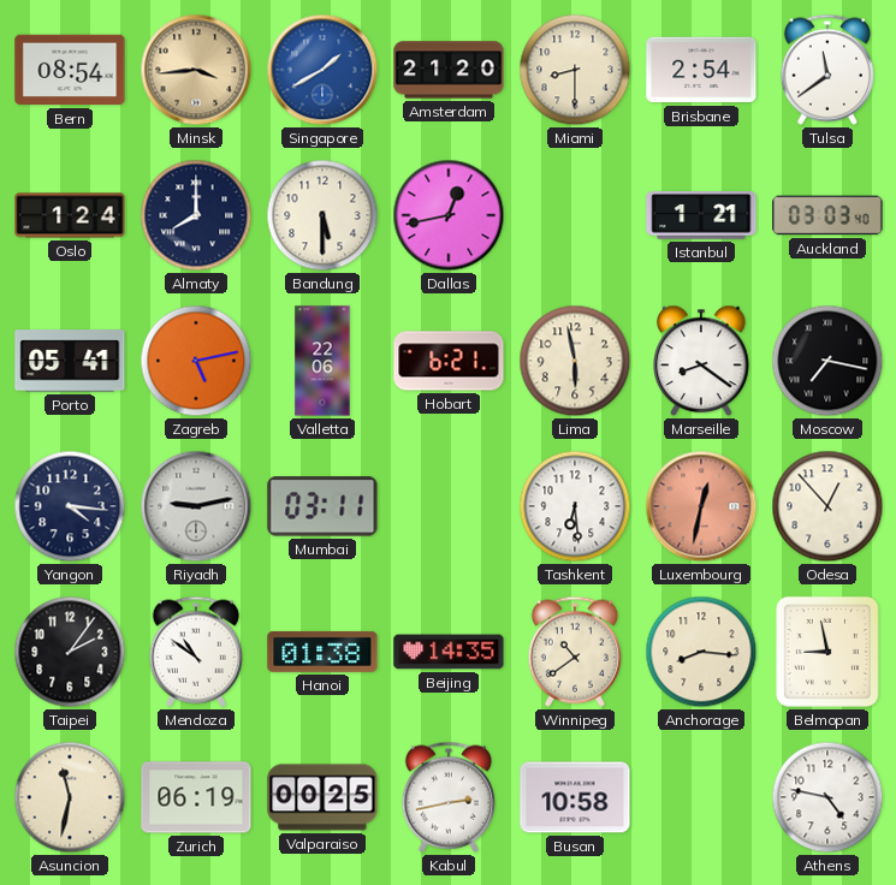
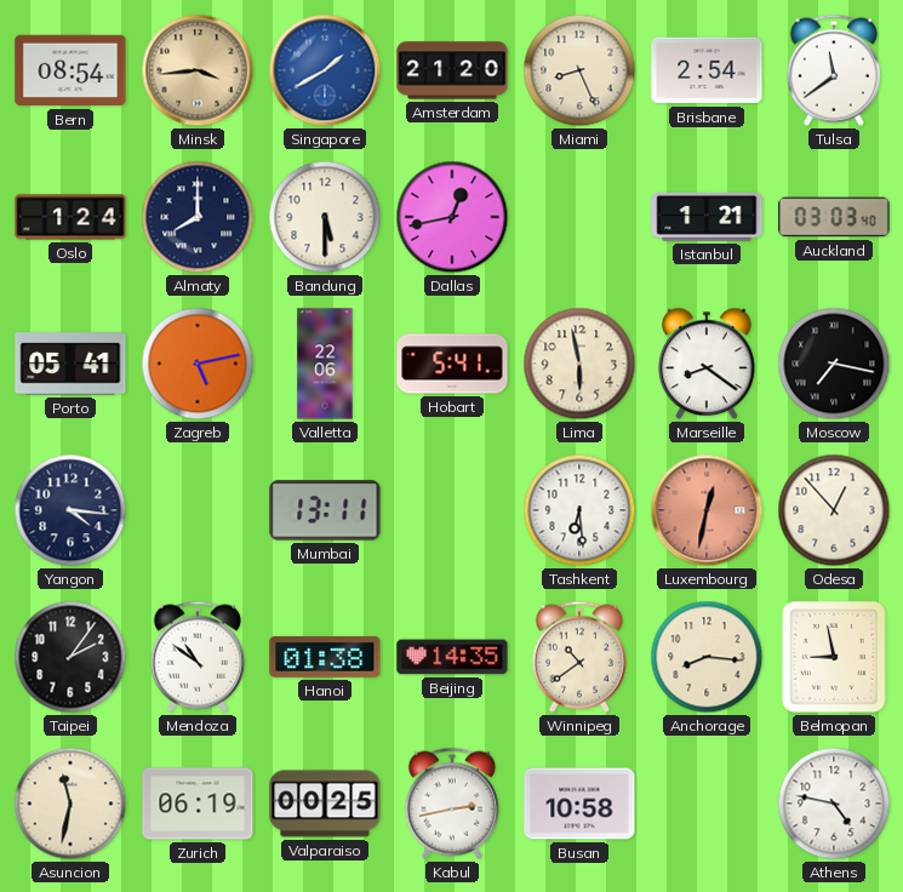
Miami: 8:30 -> 8:26 (579, 70)
Hobart: 6:21 -> 5:41 (452, 364)
Riyadh: 9:13 -> none (196, 506)
Mumbai: 03:11 -> 13:11 (325, 510)
